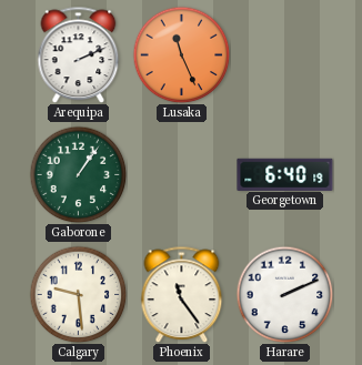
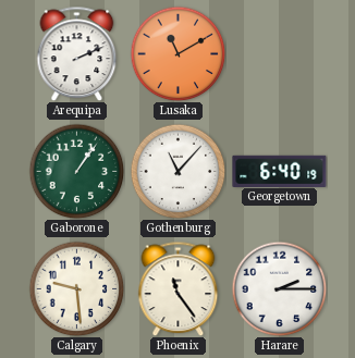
Lusaka: 11:26 -> 11:10 (177, 53)
Gothenburg: none -> 11:07 (177, 171)
Harare: 2:11 -> 2:15 (279, 288)
